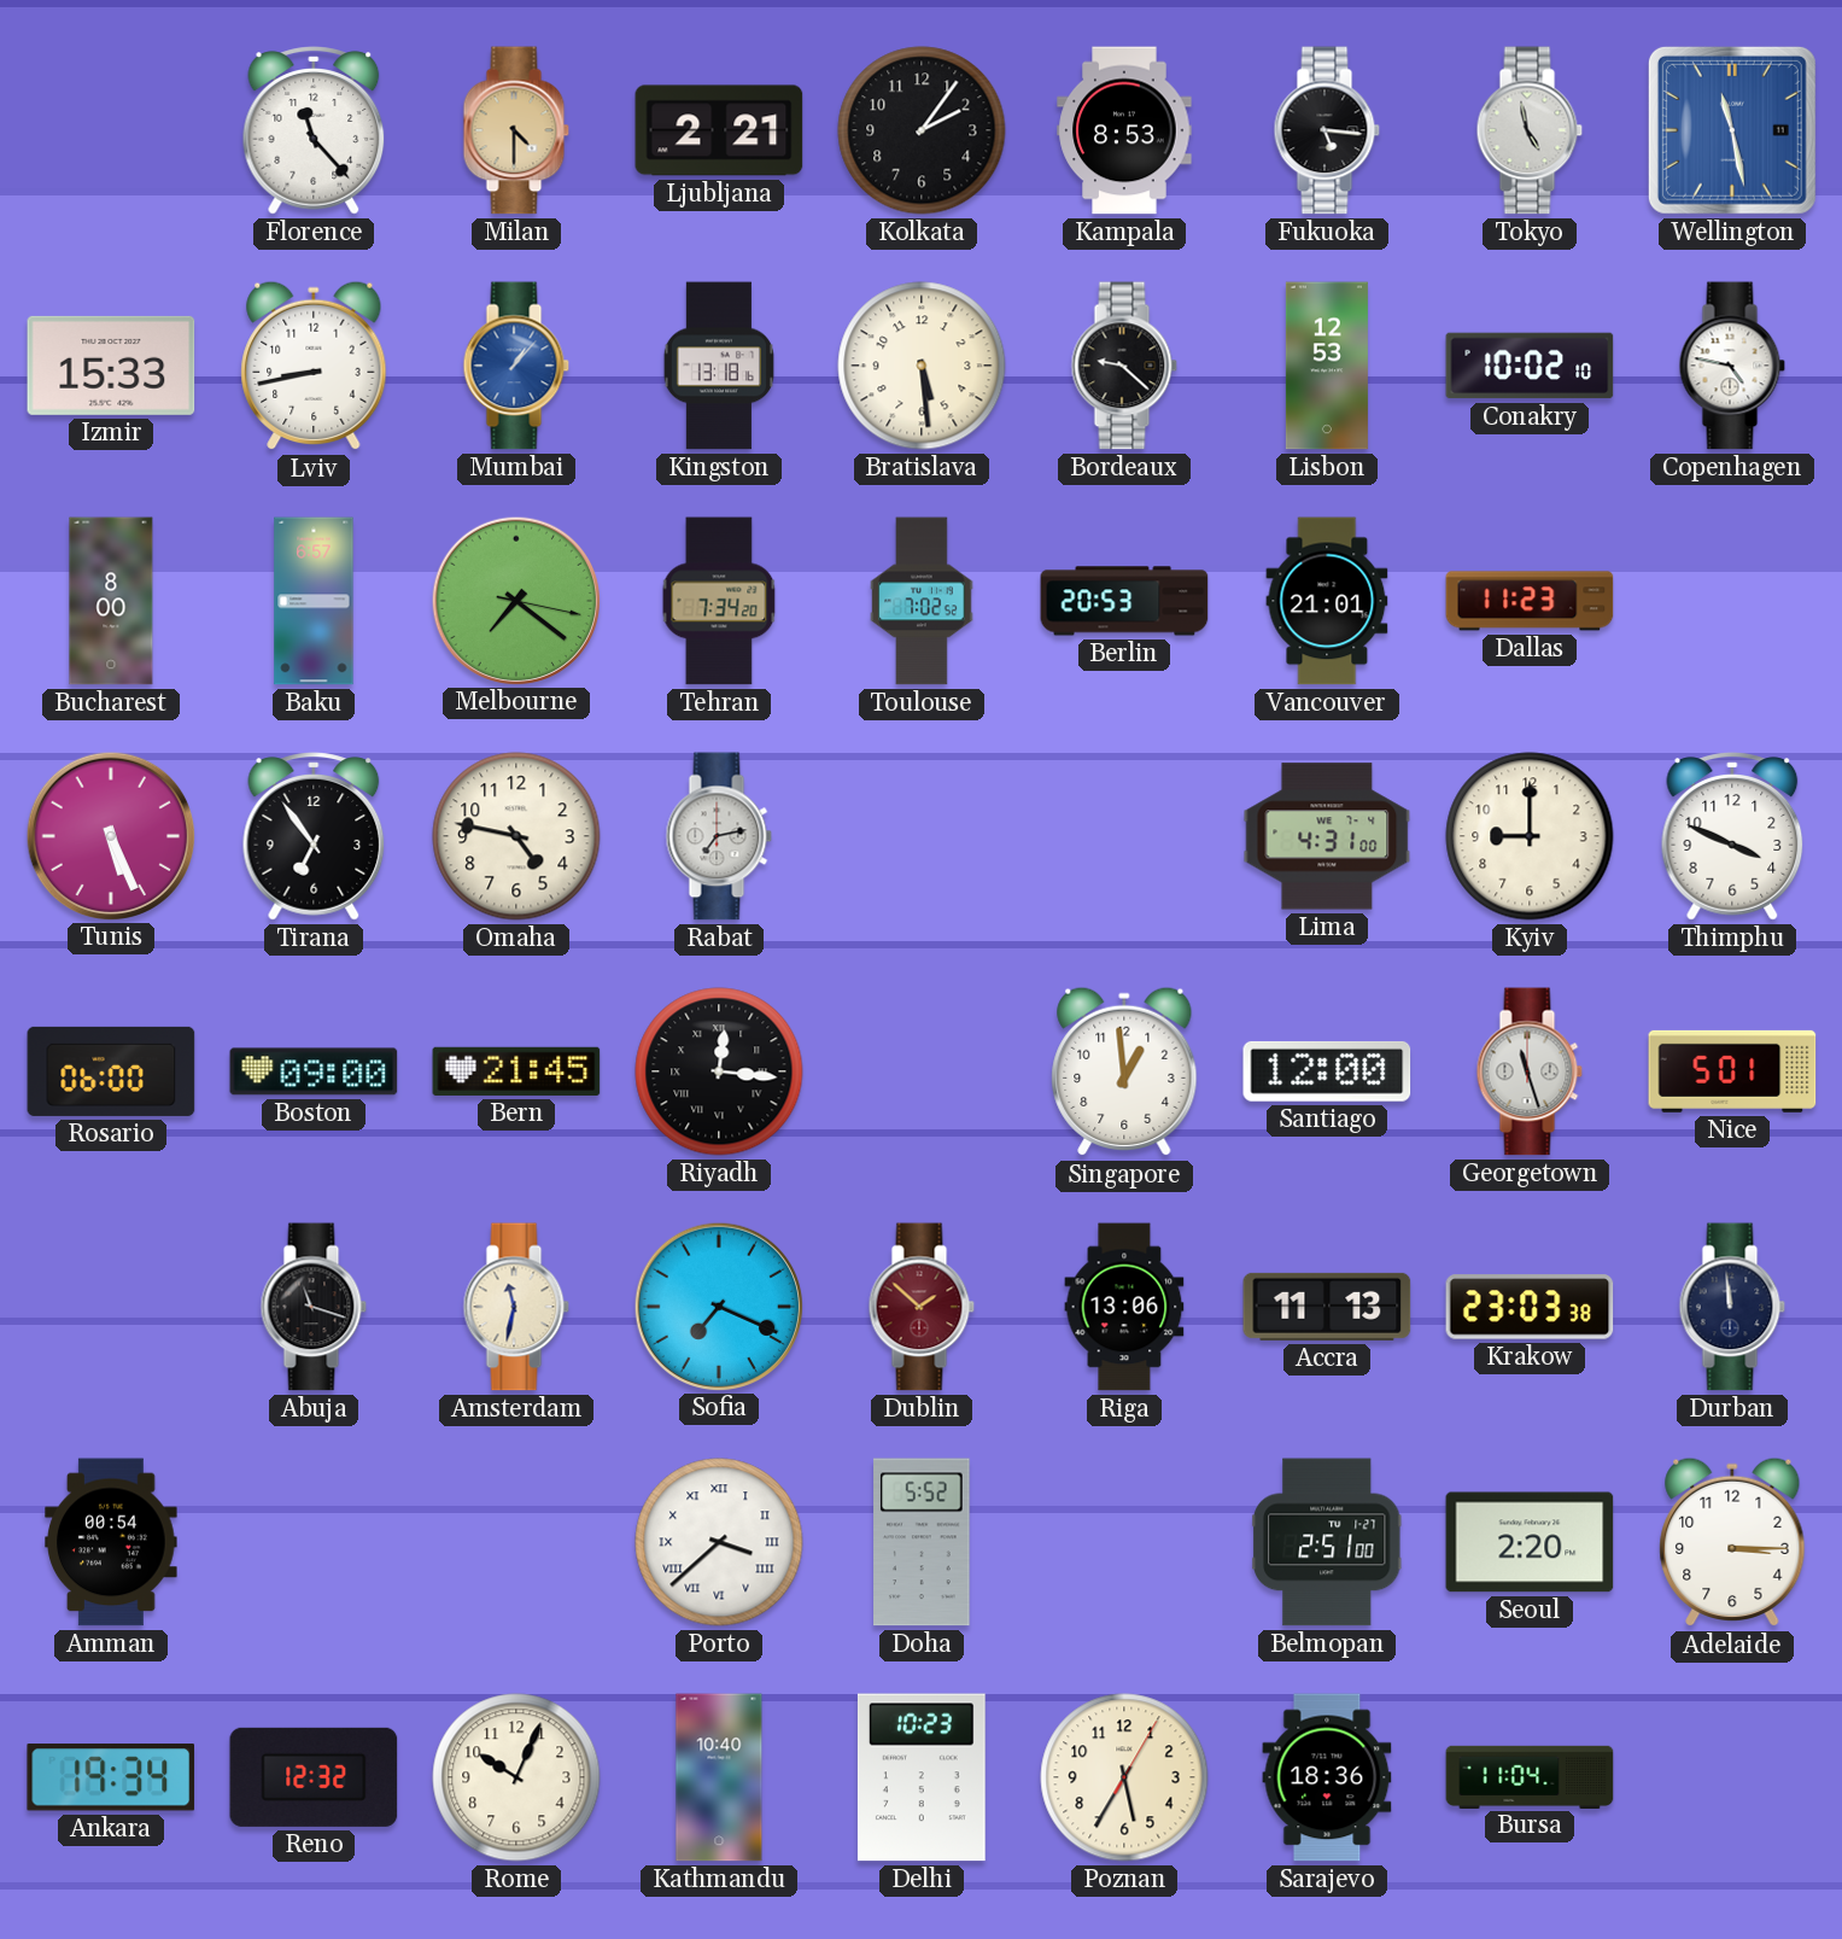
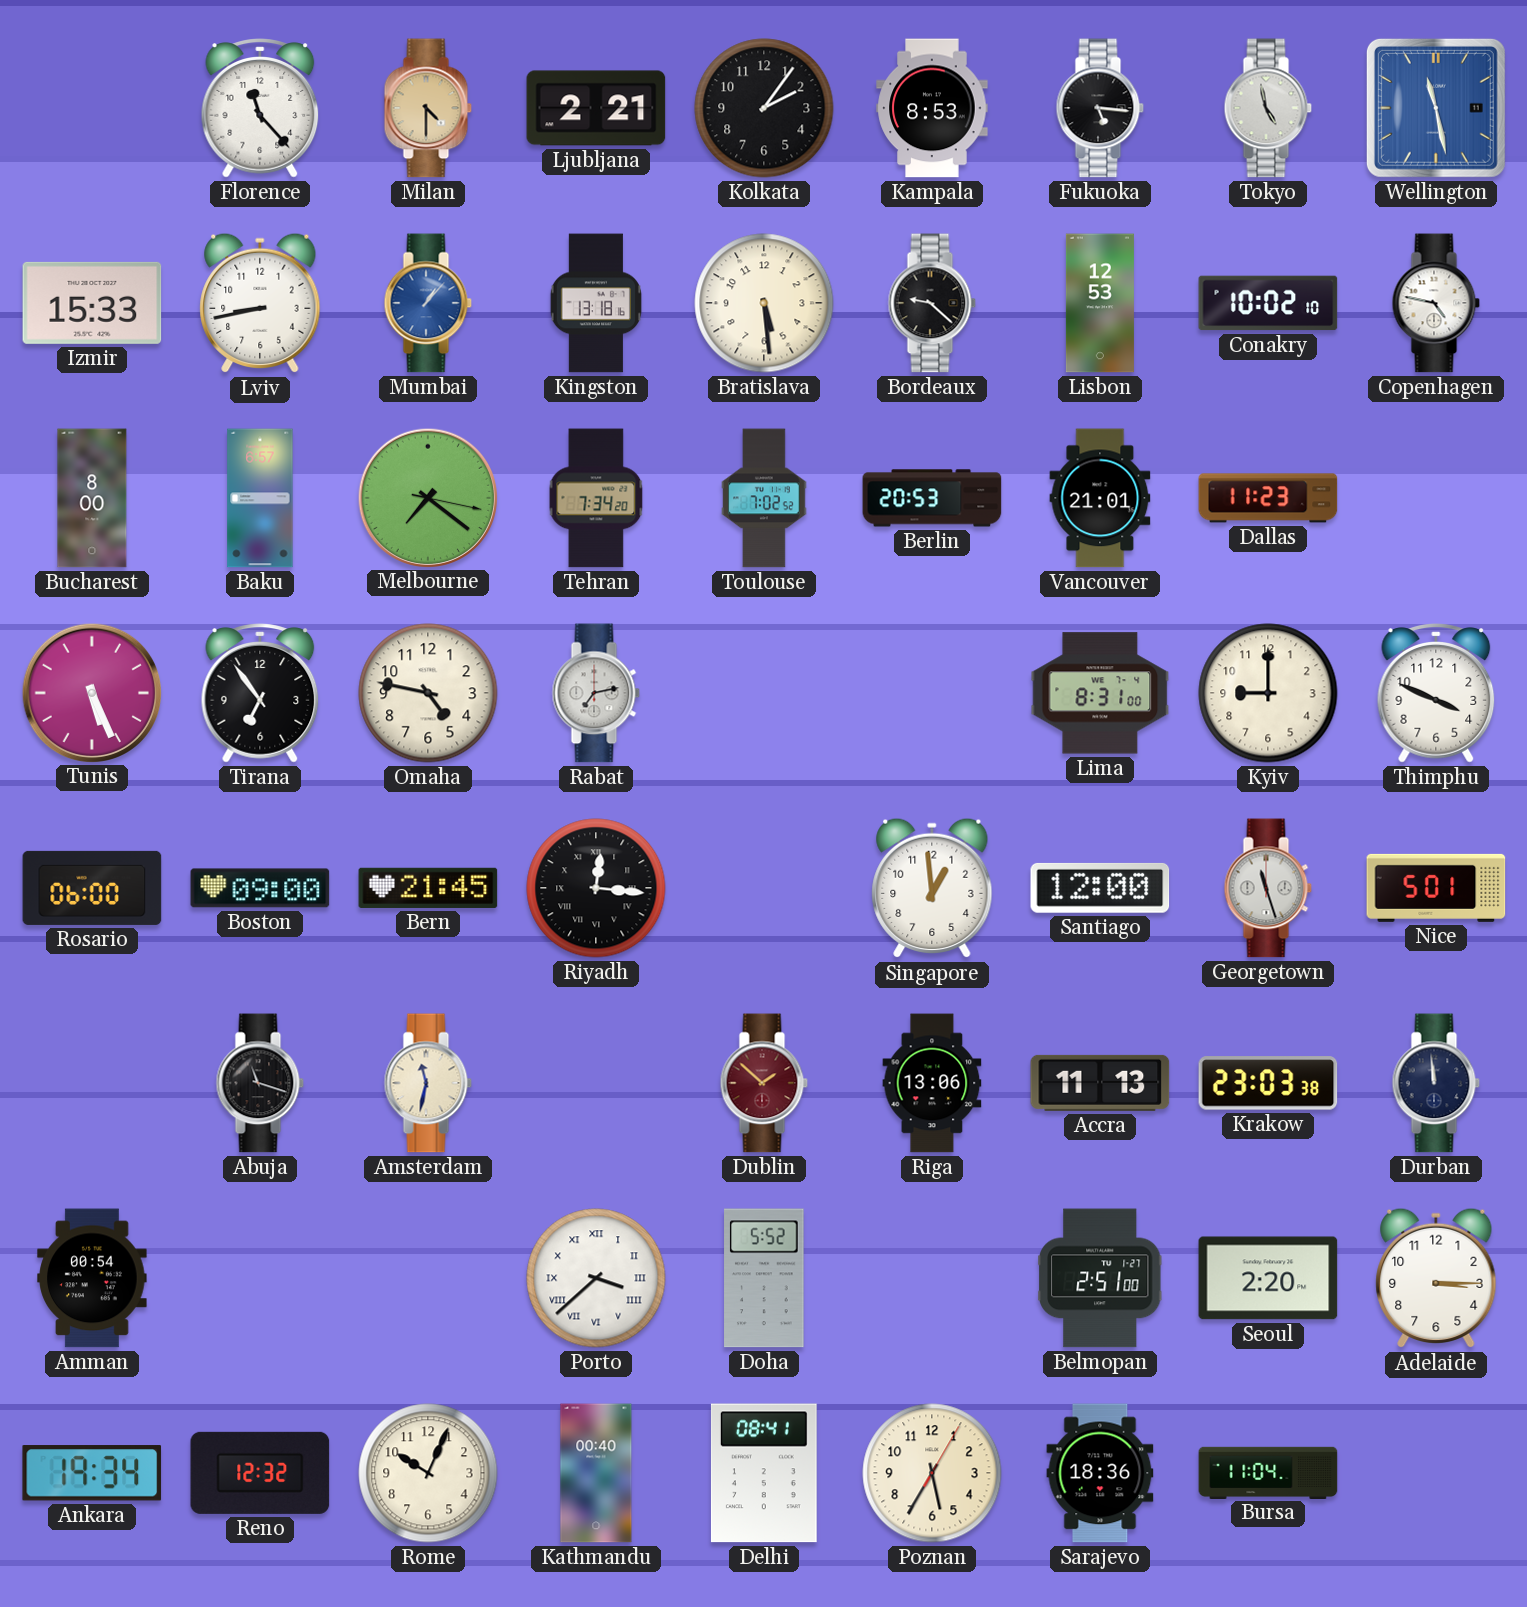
Lima: 4:31 -> 8:31 (1100, 693)
Sofia: 7:19 -> none (718, 1306)
Kathmandu: 10:40 -> 00:40 (596, 1473)
Delhi: 10:23 -> 08:41 (764, 1473)
